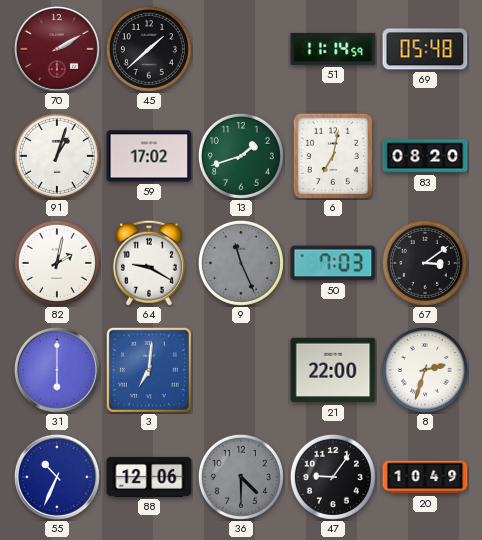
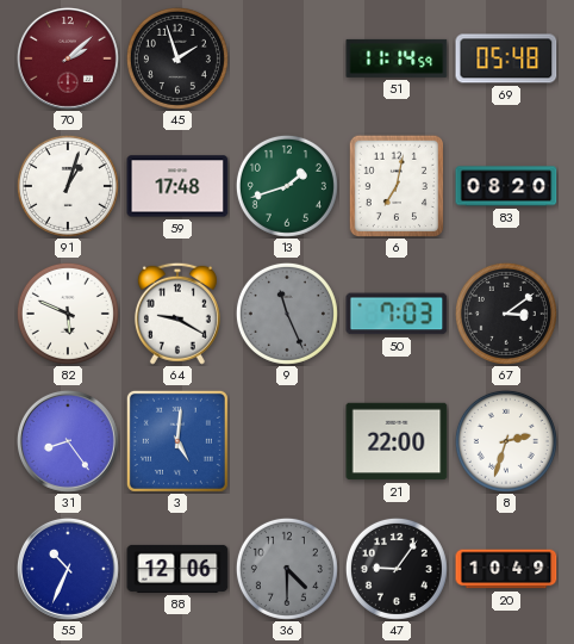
70: 2:10 -> 2:08 (68, 58)
45: 1:38 -> 1:57 (177, 58)
59: 17:02 -> 17:48 (177, 186)
82: 2:02 -> 5:49 (68, 314)
31: 6:00 -> 8:24 (68, 441)
3: 7:01 -> 5:01 (177, 441)
